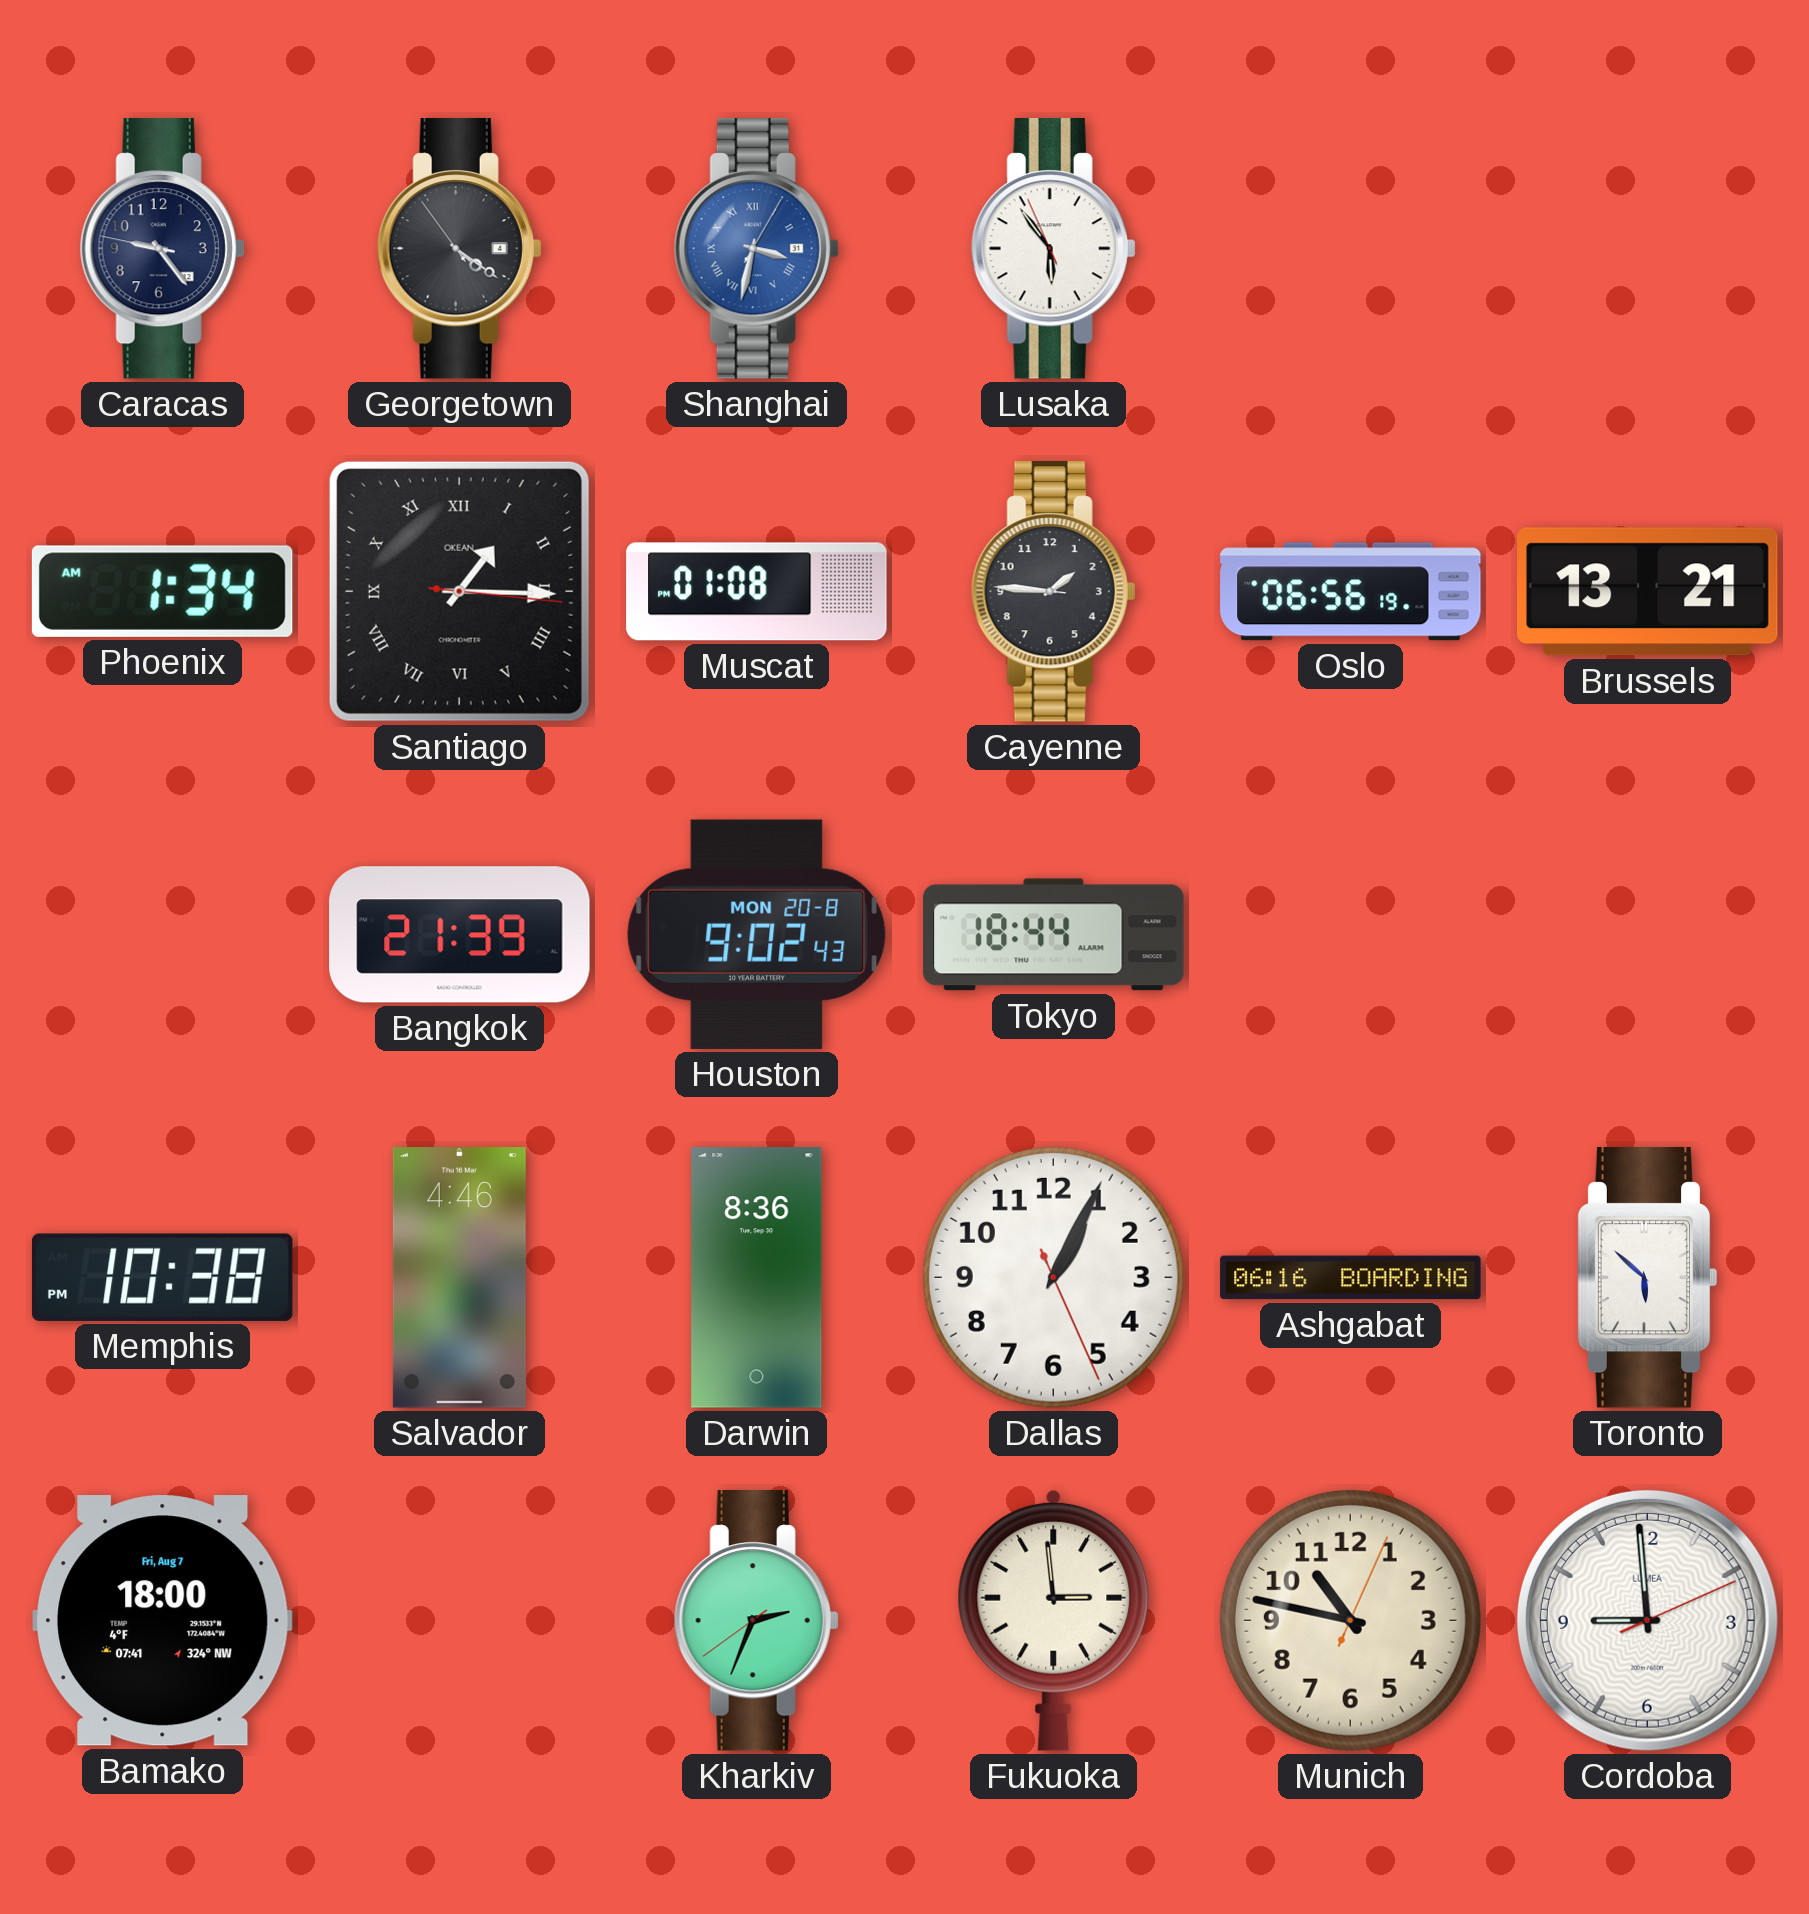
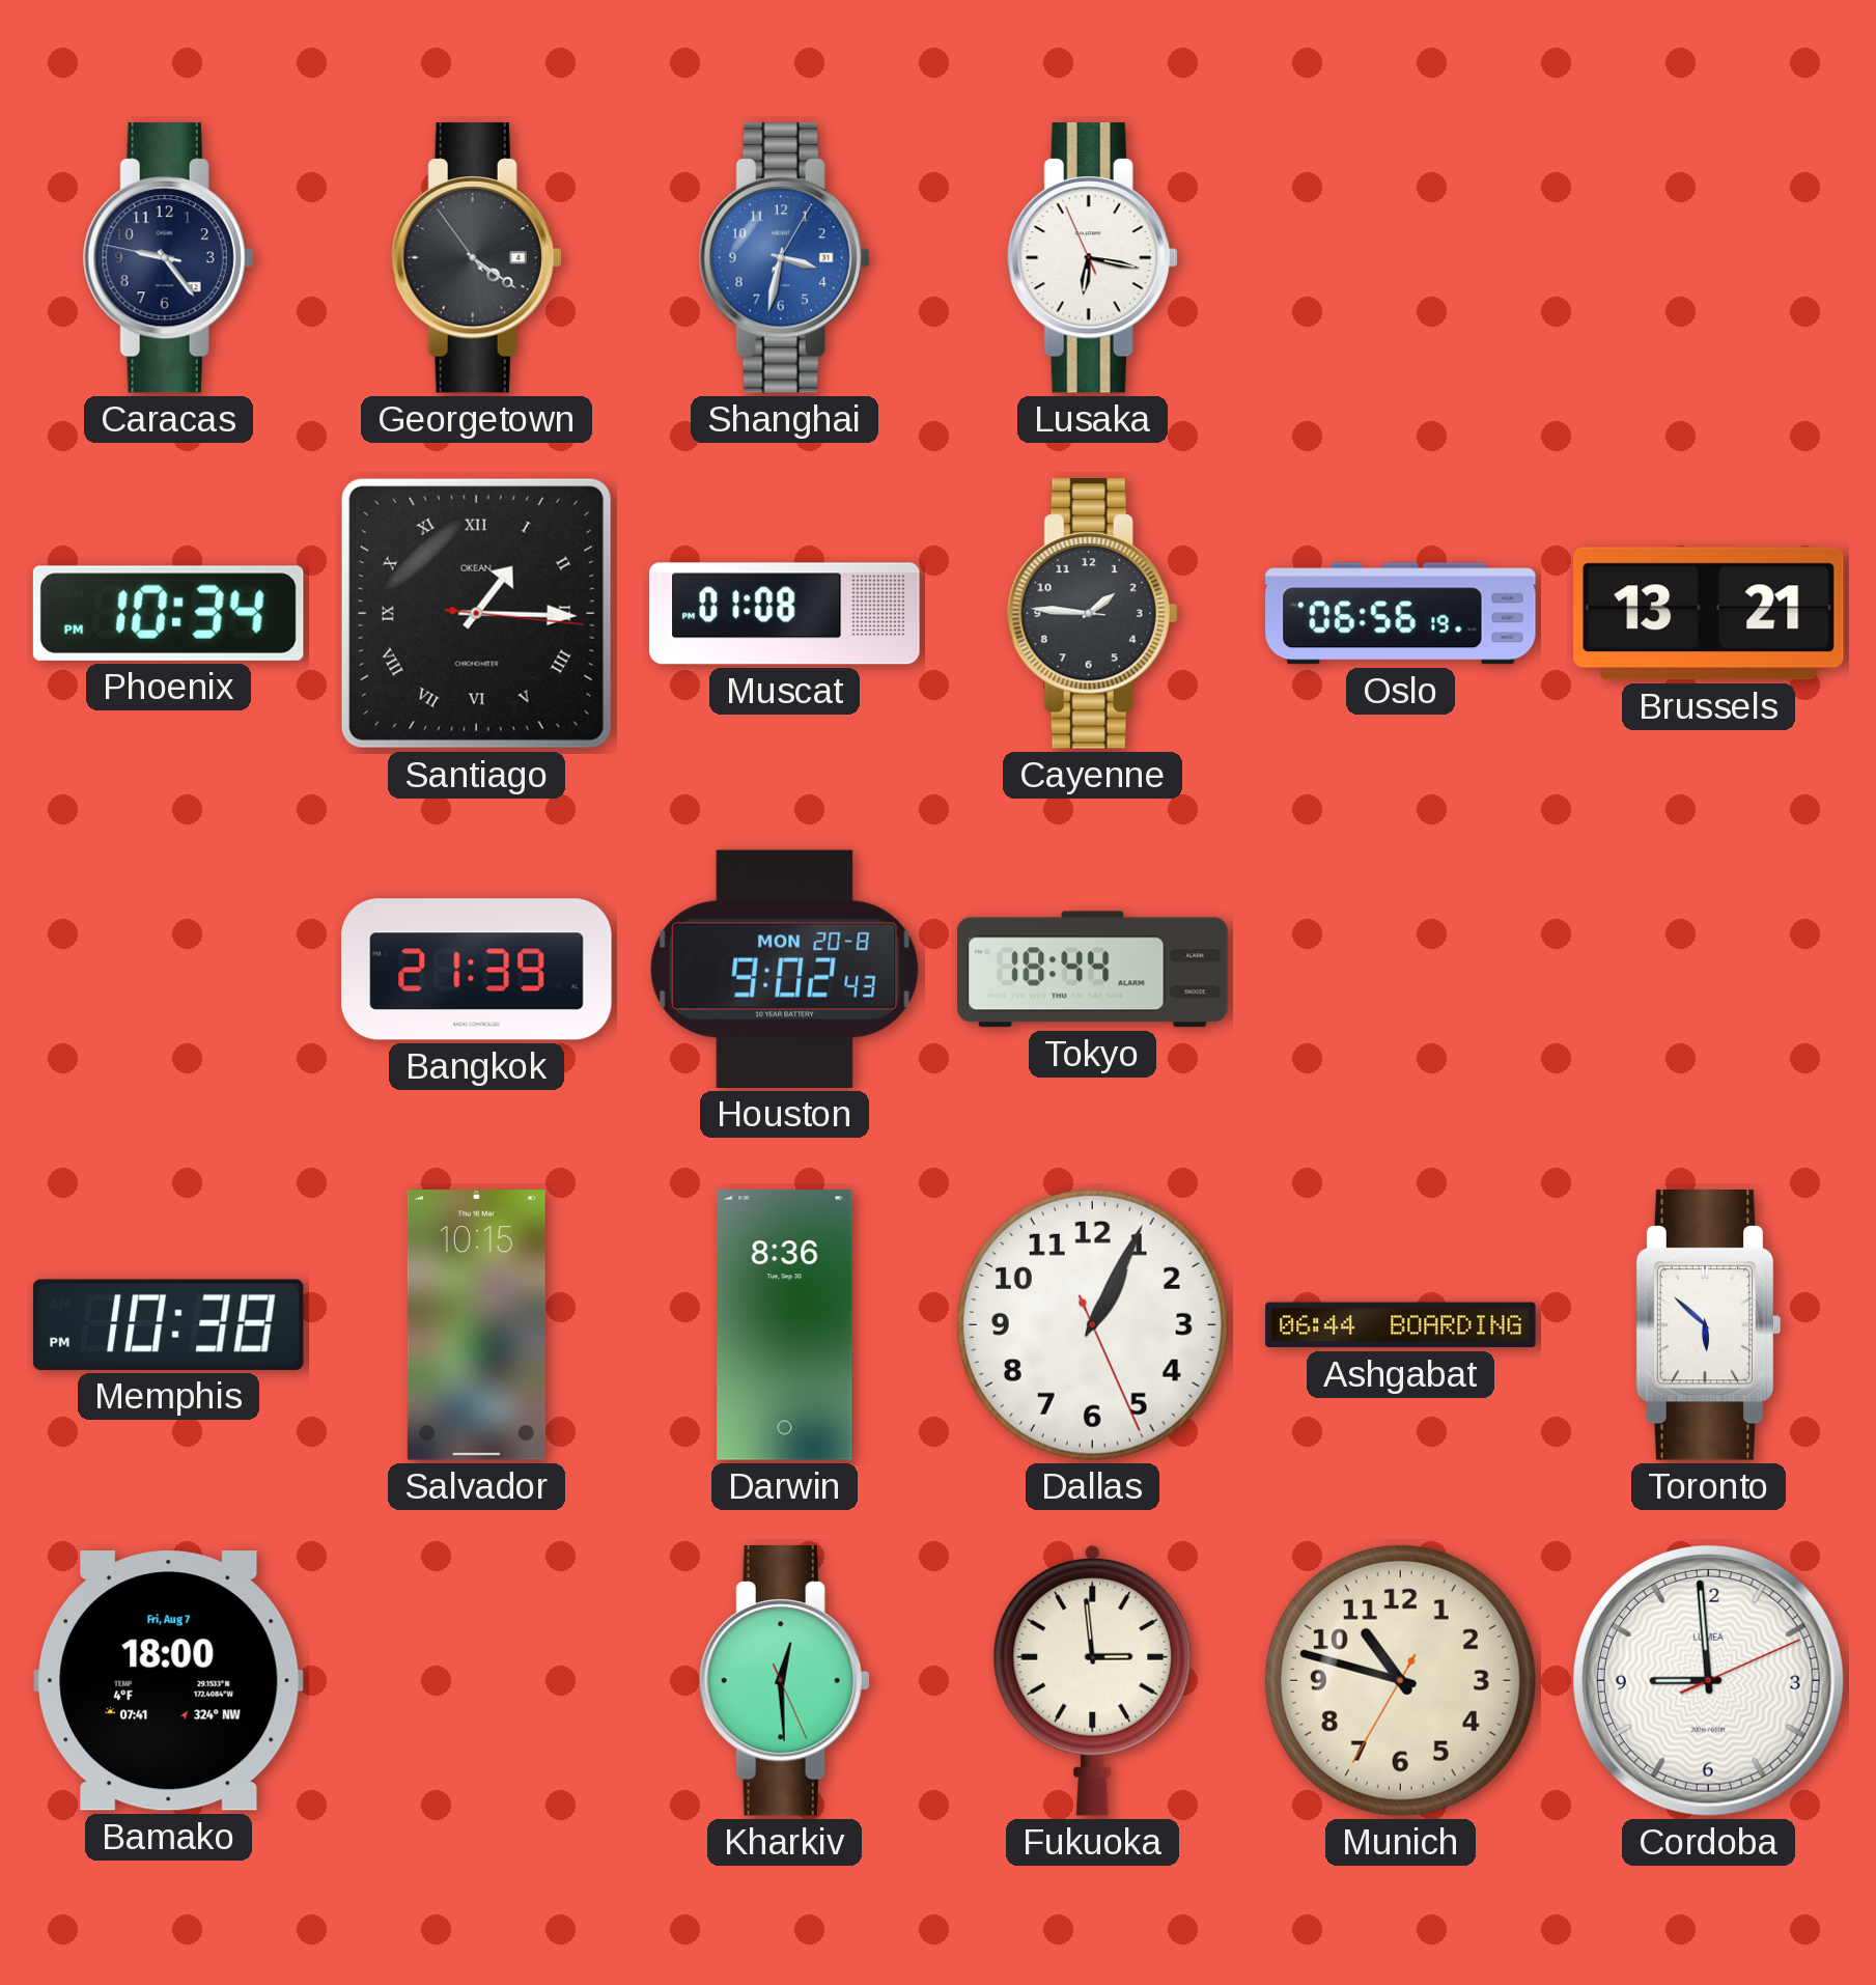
Shanghai numerals: Roman -> Arabic (784, 258)
Lusaka: 5:53 -> 6:16 (1092, 258)
Phoenix: 1:34 -> 10:34 (168, 613)
Salvador: 4:46 -> 10:15 (476, 1325)
Ashgabat: 06:16 -> 06:44 (1401, 1325)
Kharkiv: 2:33 -> 12:29 (784, 1681)
Munich: 10:47:04 -> 10:47:35 (1400, 1680)
